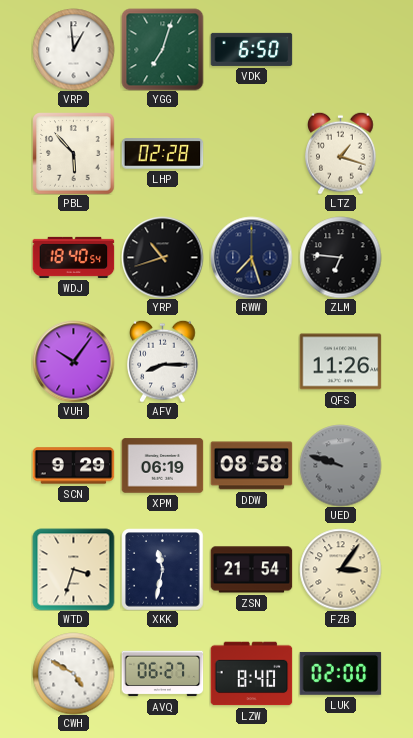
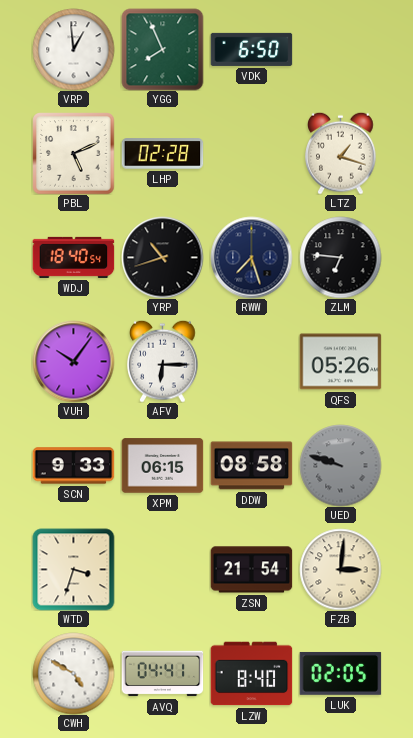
YGG: 7:03 -> 7:56 (162, 49)
PBL: 5:53 -> 5:11 (73, 153)
AFV: 8:15 -> 6:15 (163, 361)
QFS: 11:26 -> 05:26 (340, 362)
SCN: 9:29 -> 9:33 (73, 466)
XPM: 06:19 -> 06:15 (162, 466)
XKK: 11:32 -> none (162, 569)
FZB: 3:06 -> 3:01 (340, 569)
AVQ: 06:27 -> 04:41 (162, 674)
LUK: 02:00 -> 02:05 (340, 673)
